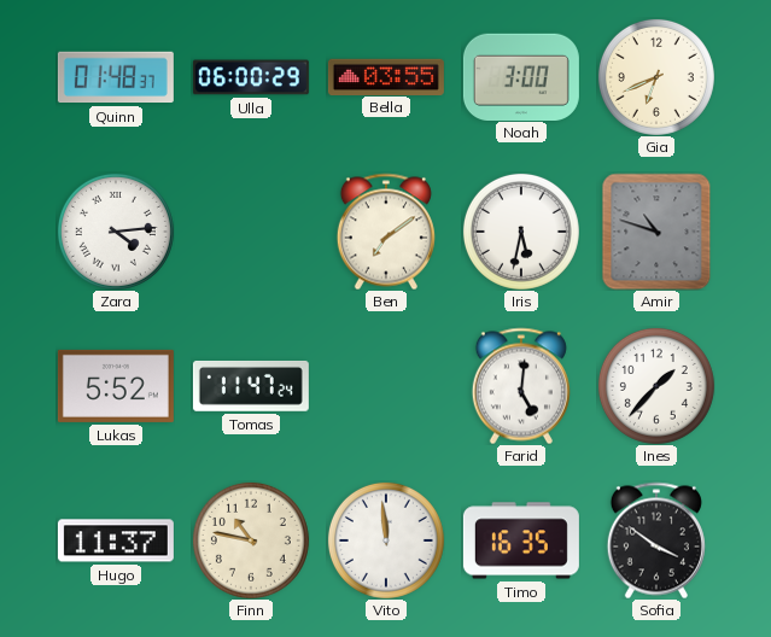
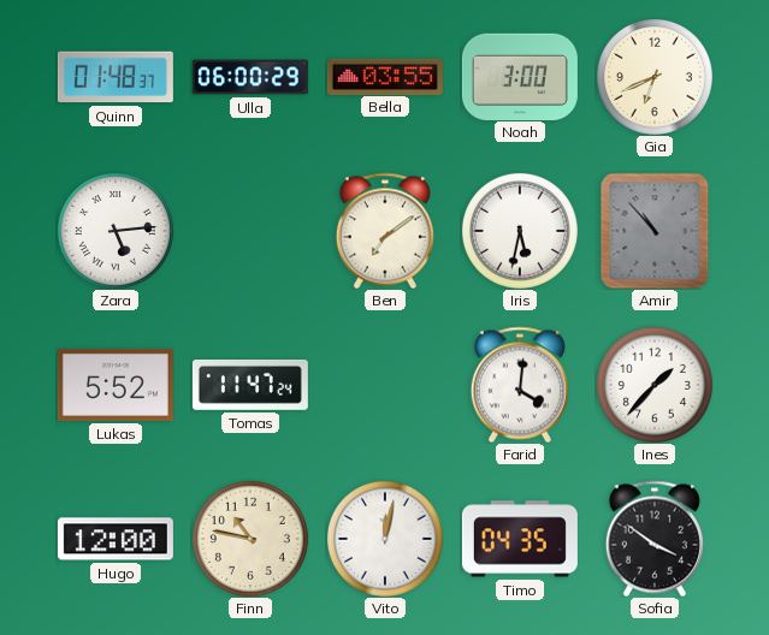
Zara: 4:14 -> 5:14 (116, 231)
Amir: 10:48 -> 10:53 (655, 231)
Farid: 5:01 -> 4:01 (520, 385)
Hugo: 11:37 -> 12:00 (116, 539)
Vito: 11:59 -> 12:02 (385, 539)
Timo: 16:35 -> 04:35 (520, 539)
